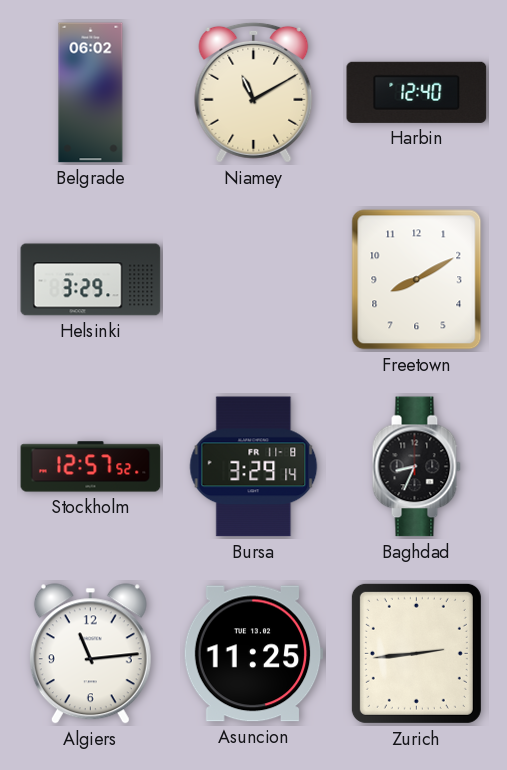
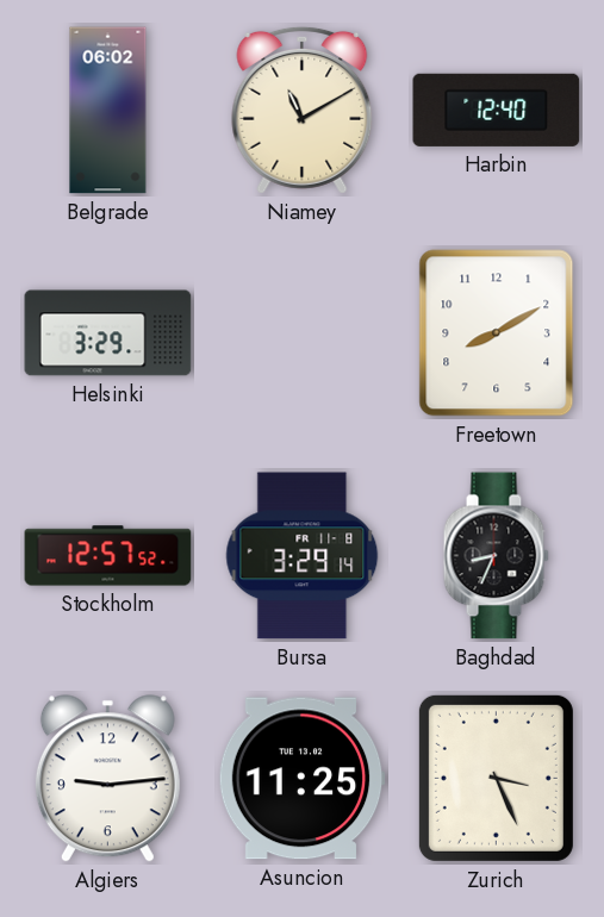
Algiers: 11:14 -> 9:14 (107, 779)
Zurich: 2:44 -> 3:26 (496, 778)
